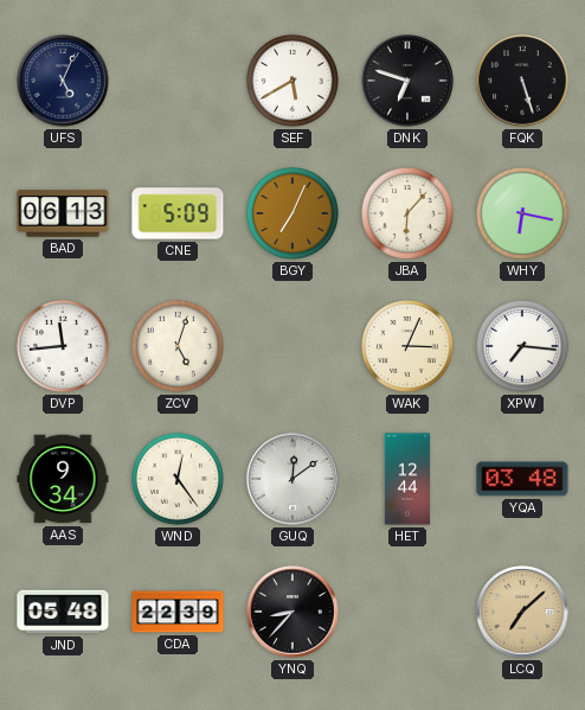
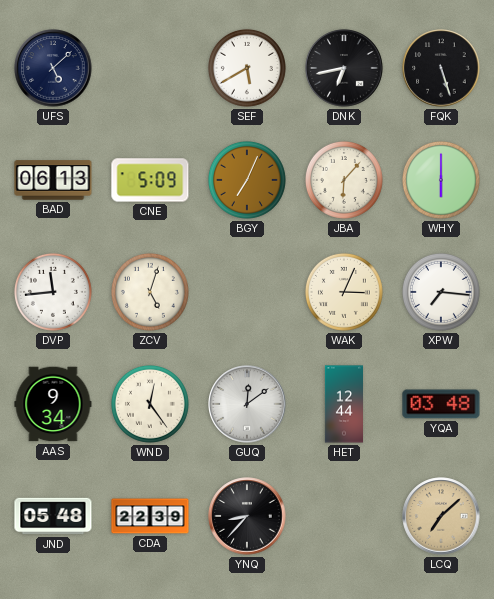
UFS: 5:04 -> 5:08 (53, 68)
DNK: 6:48 -> 6:43 (344, 68)
WHY: 6:17 -> 6:00 (441, 180)
